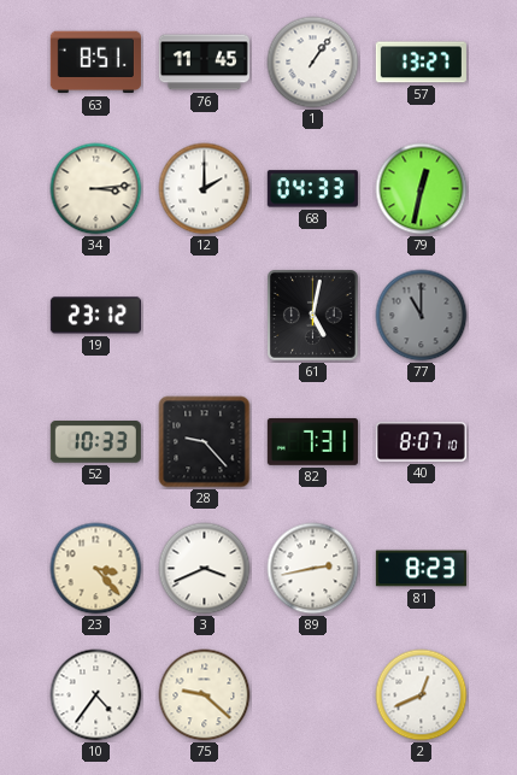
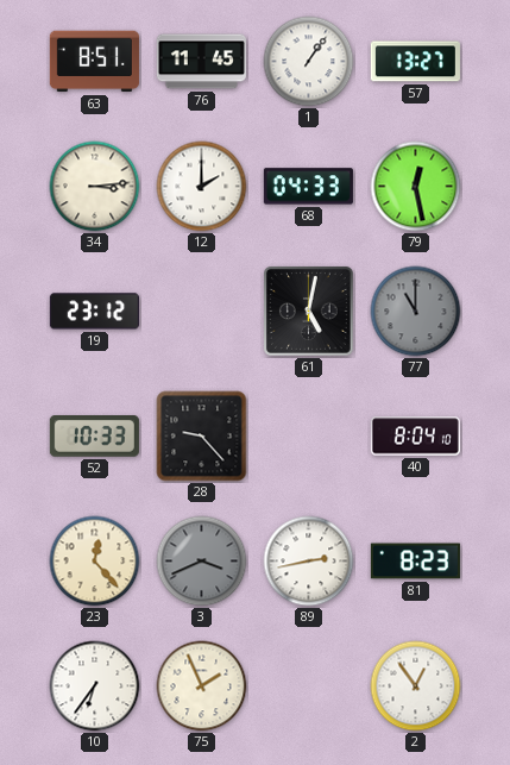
79: 12:32 -> 12:28 (416, 187)
82: 7:31 -> none (312, 441)
40: 8:07 -> 8:04 (415, 437)
23: 3:23 -> 12:23 (95, 562)
3 dial: white -> grey (202, 562)
10: 4:36 -> 6:36 (95, 686)
75: 9:22 -> 1:56 (202, 686)
2: 12:41 -> 12:54 (416, 686)
